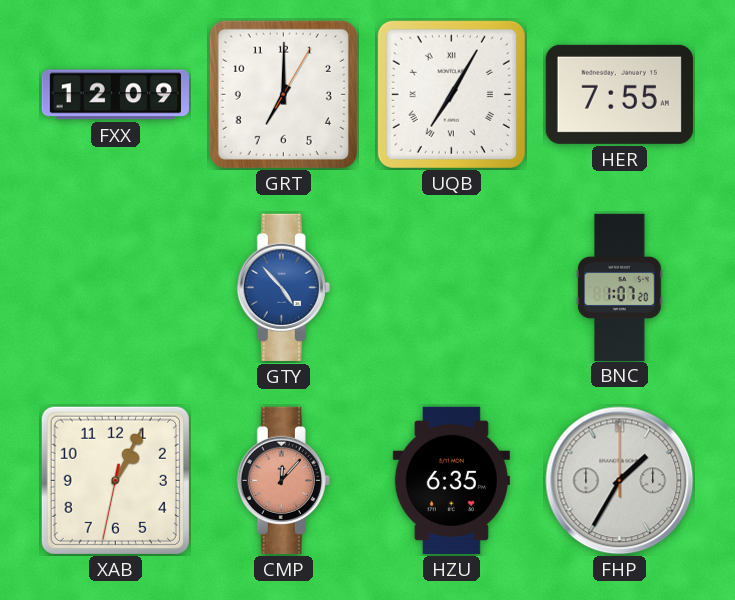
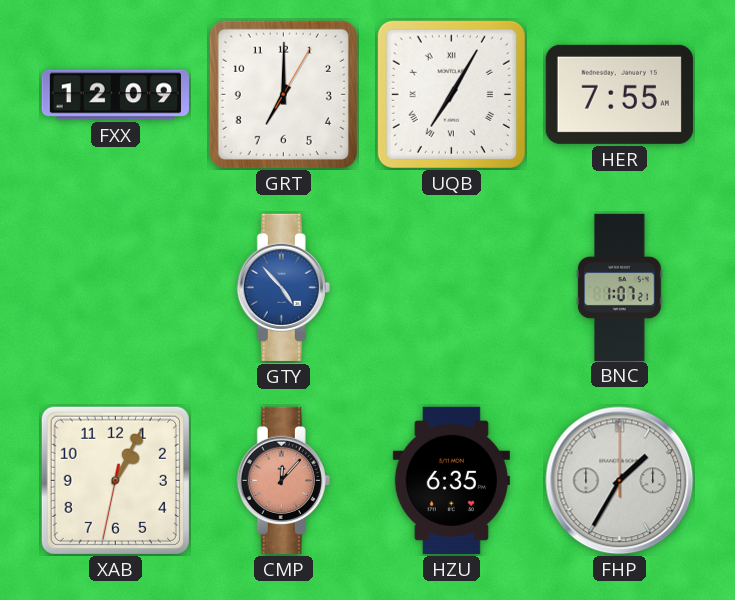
BNC: 1:07:20 -> 1:07:21 (620, 287)
